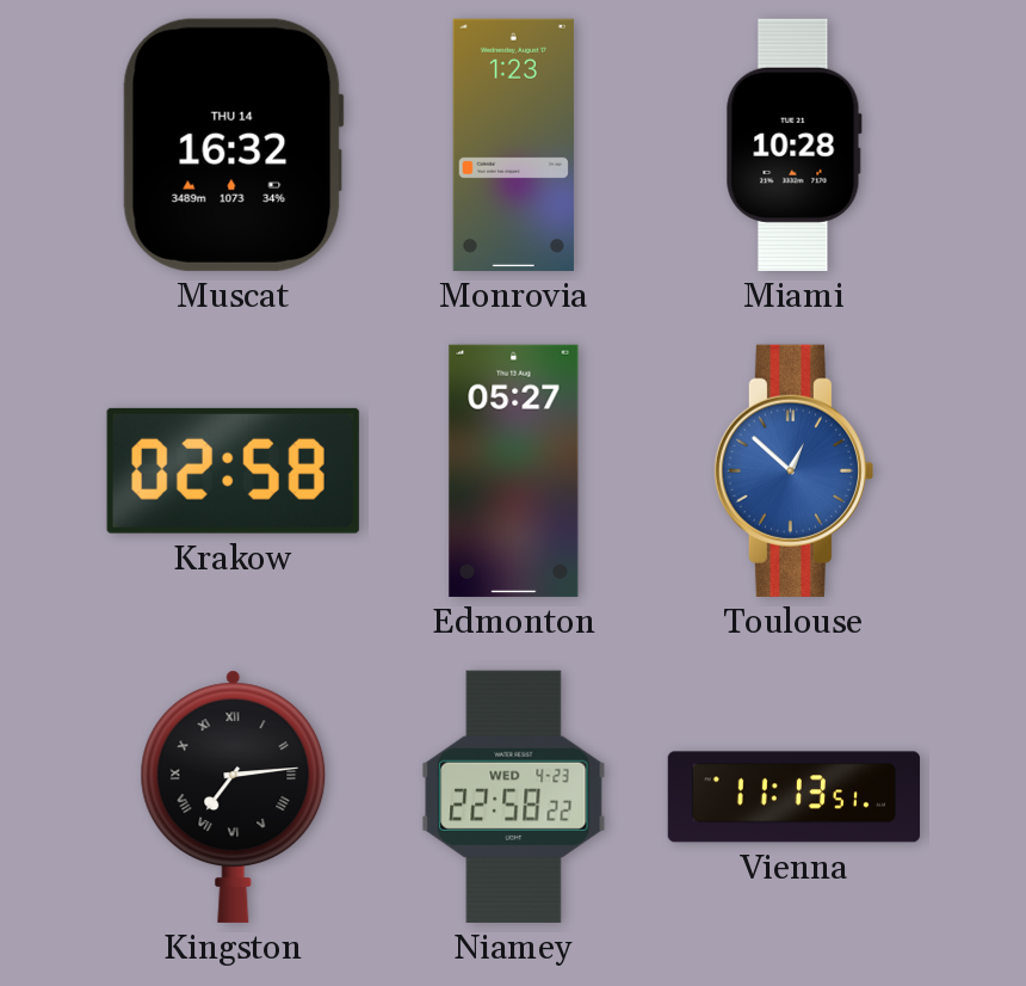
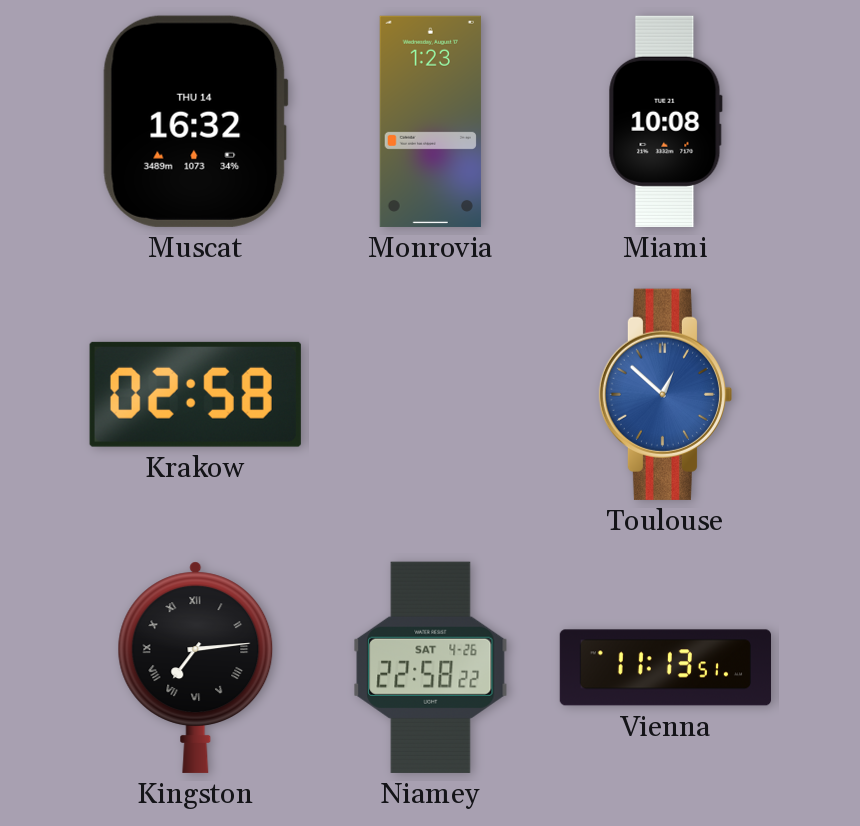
Miami: 10:28 -> 10:08 (665, 121)
Edmonton: 05:27 -> none (514, 470)
Niamey date: WED 4-23 -> SAT 4-26 (431, 667)
